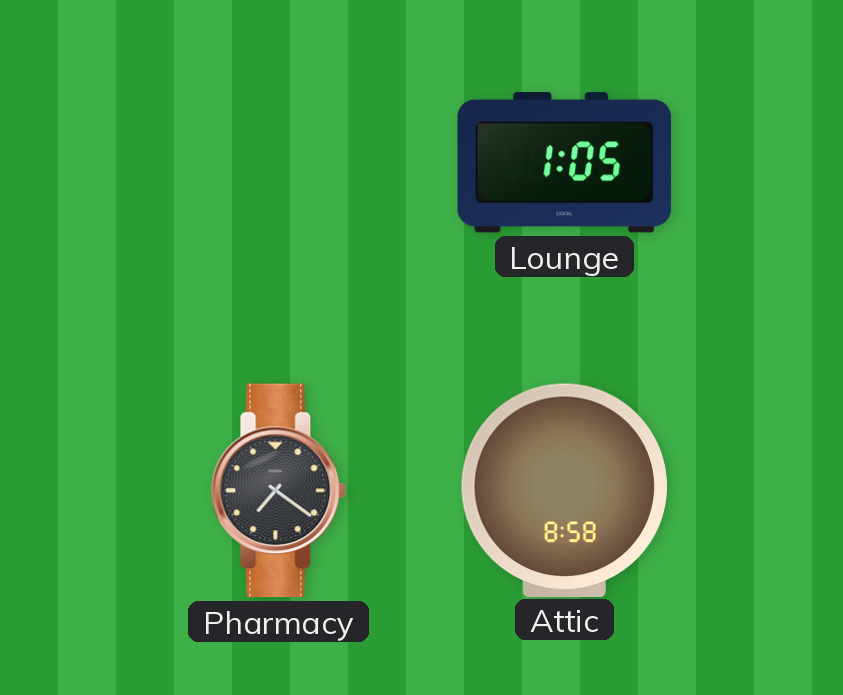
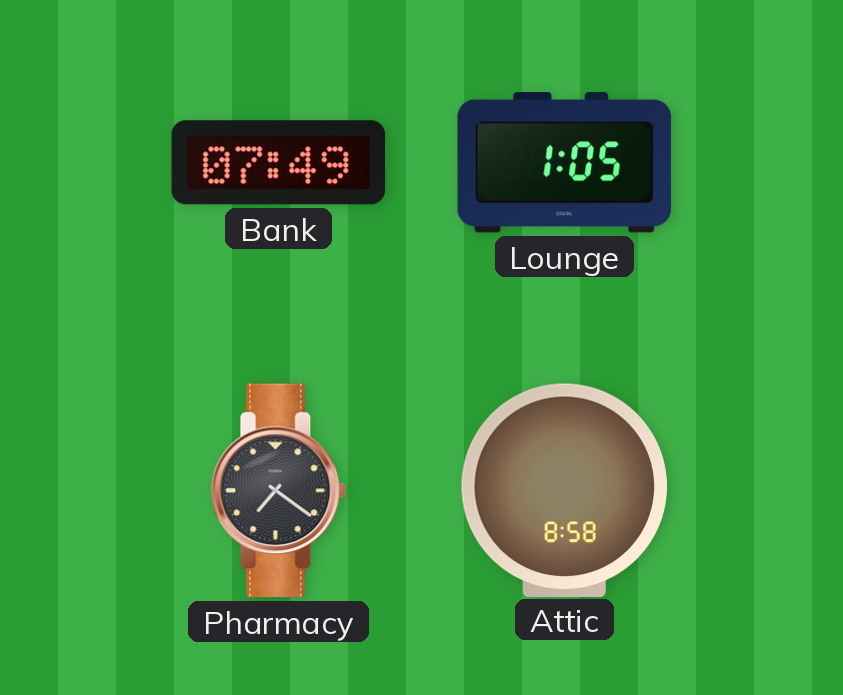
Bank: none -> 07:49 (279, 163)
